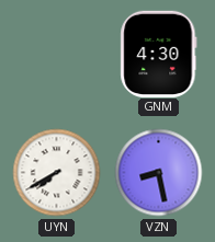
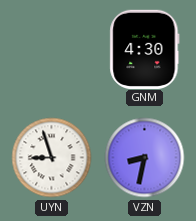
UYN: 7:40 -> 8:57 (52, 158)
VZN: 8:28 -> 8:32 (145, 158)
